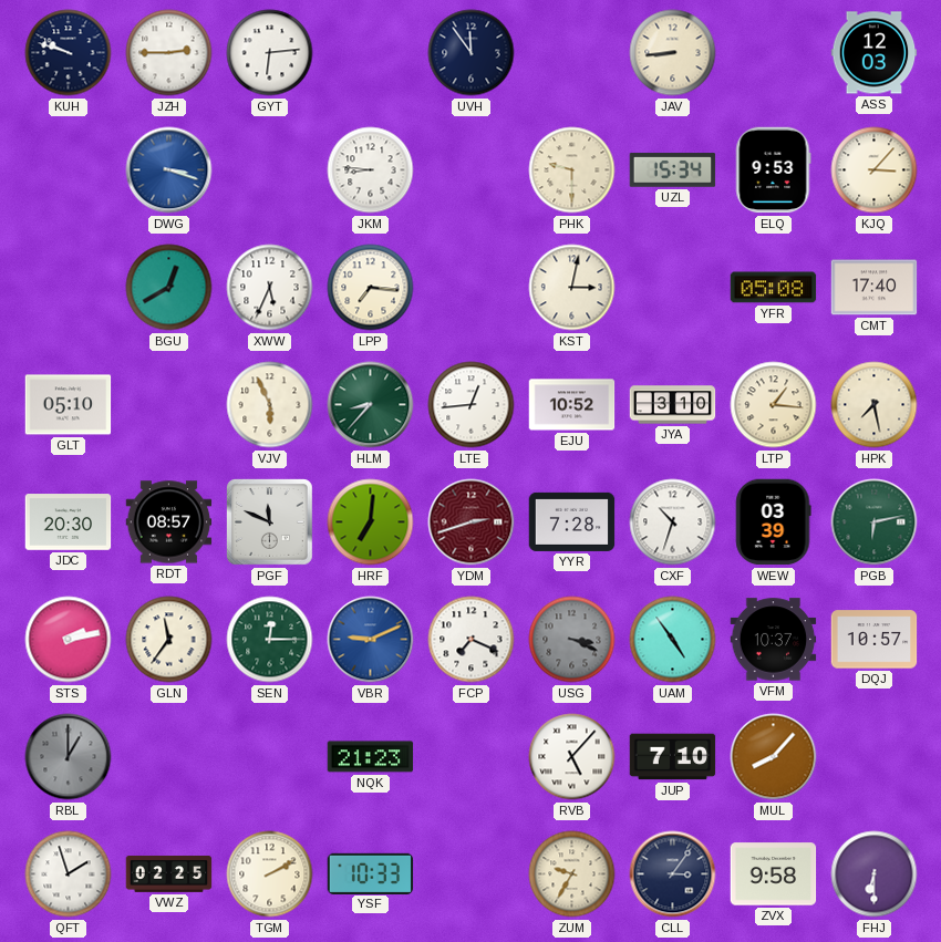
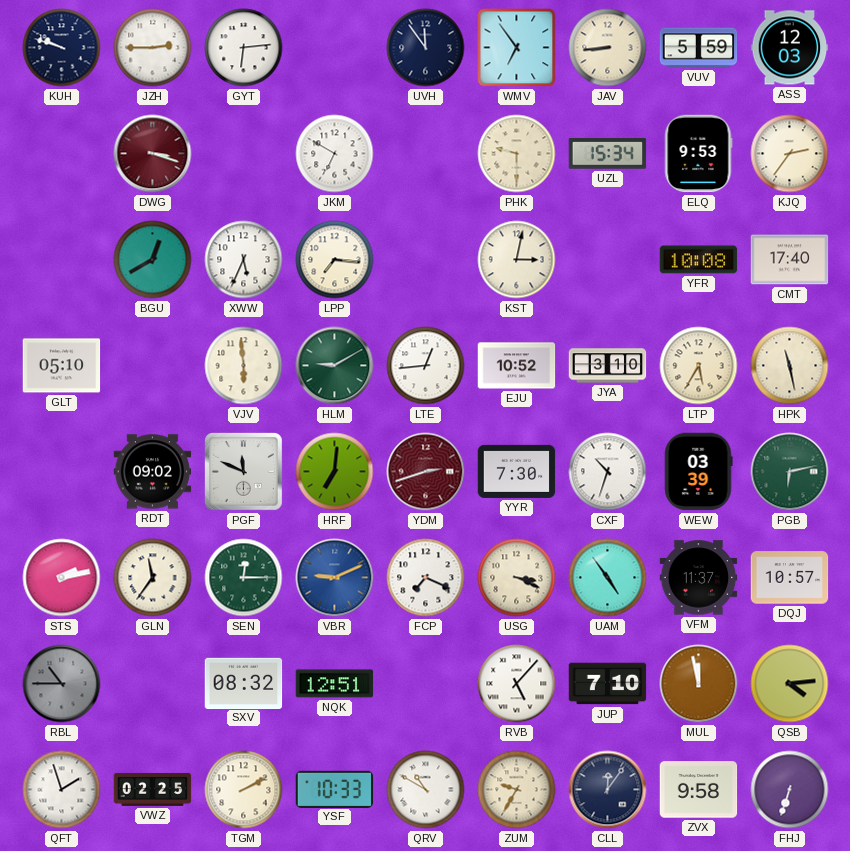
WMV: none -> 6:54 (517, 48)
VUV: none -> 5:59 (699, 48)
DWG dial: blue -> burgundy (153, 154)
JKM: 8:46 -> 6:50 (335, 154)
KJQ: 3:07 -> 2:36 (790, 154)
YFR: 05:08 -> 10:08 (699, 260)
VJV: 5:56 -> 5:59 (244, 366)
HLM: 8:37 -> 9:10 (335, 366)
LTP: 1:16 -> 5:35 (699, 366)
HPK: 7:28 -> 11:28 (790, 366)
JDC: 20:30 -> none (69, 522)
RDT: 08:57 -> 09:02 (153, 472)
YYR: 7:28 -> 7:30 (517, 471)
USG dial: grey -> cream (517, 578)
VFM: 10:37 -> 11:37 (699, 578)
RBL: 1:00 -> 10:45 (62, 684)
SXV: none -> 08:32 (244, 683)
NQK: 21:23 -> 12:51 (335, 684)
MUL: 8:07 -> 11:58 (699, 684)
QSB: none -> 4:14 (790, 684)
QRV: none -> 10:50 (426, 790)
CLL: 3:06 -> 12:06 (608, 790)
FHJ: 6:30 -> 6:33 (790, 790)
